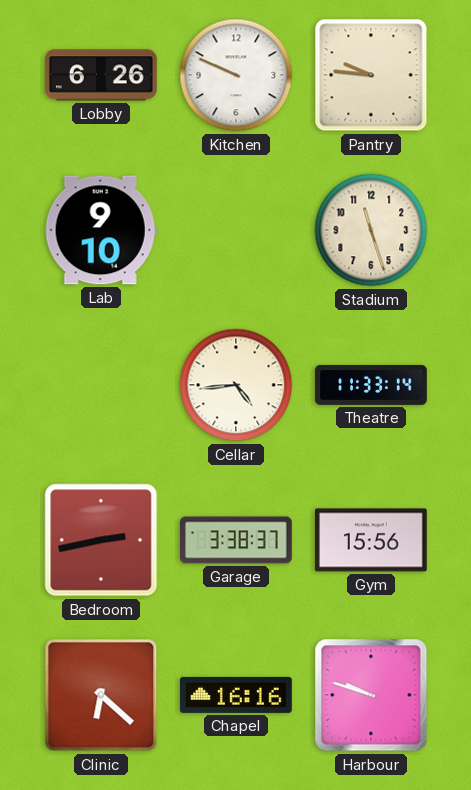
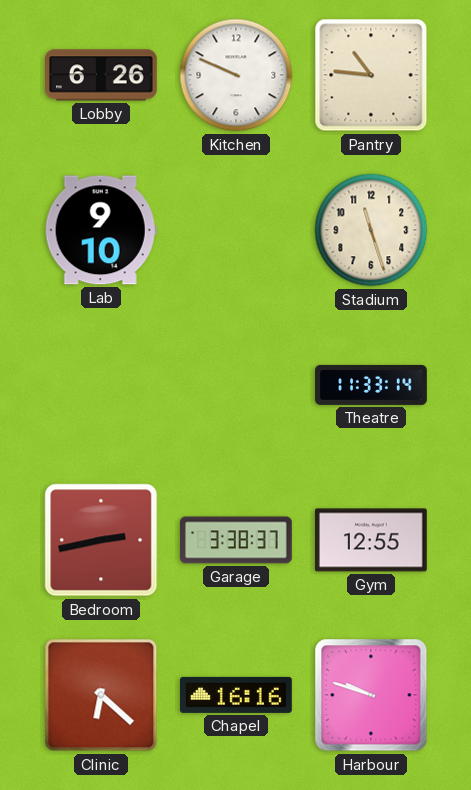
Pantry: 9:46 -> 10:46 (371, 75)
Cellar: 4:44 -> none (236, 385)
Gym: 15:56 -> 12:55 (372, 540)
